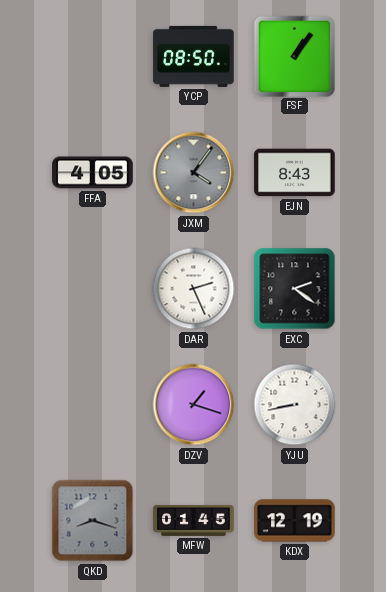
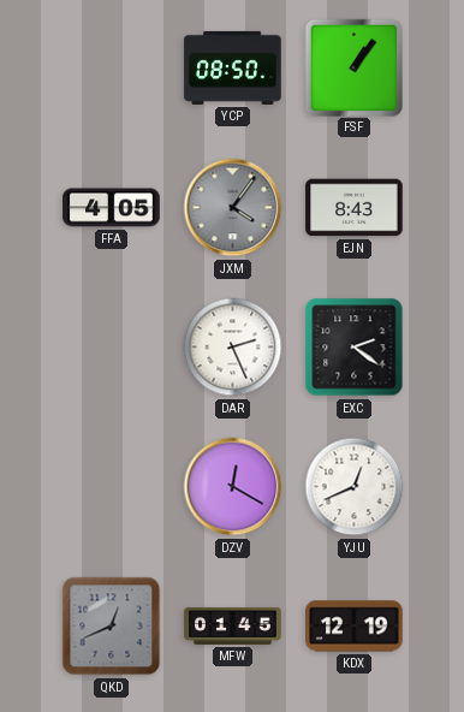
DZV: 1:18 -> 12:20 (233, 487)
YJU: 8:43 -> 12:41 (355, 487)
QKD: 8:18 -> 12:41 (112, 627)
